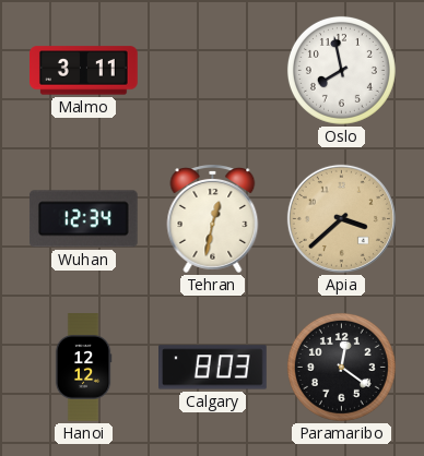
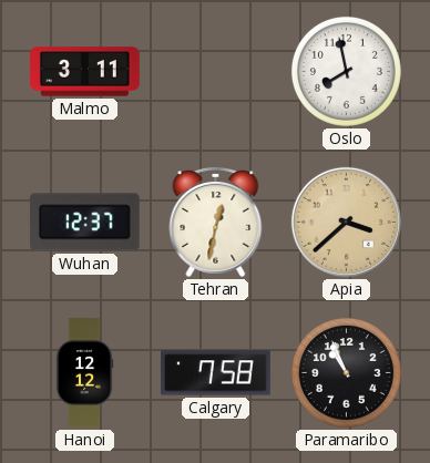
Wuhan: 12:34 -> 12:37 (84, 223)
Calgary: 8:03 -> 7:58 (216, 373)
Paramaribo: 12:21 -> 10:56 (346, 372)
